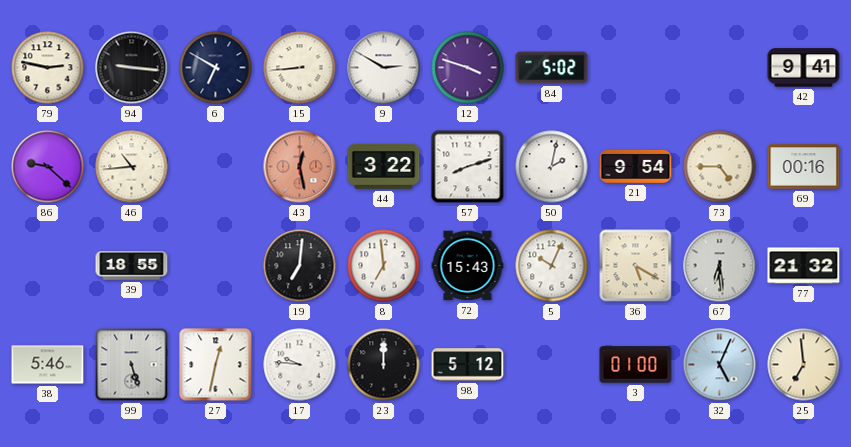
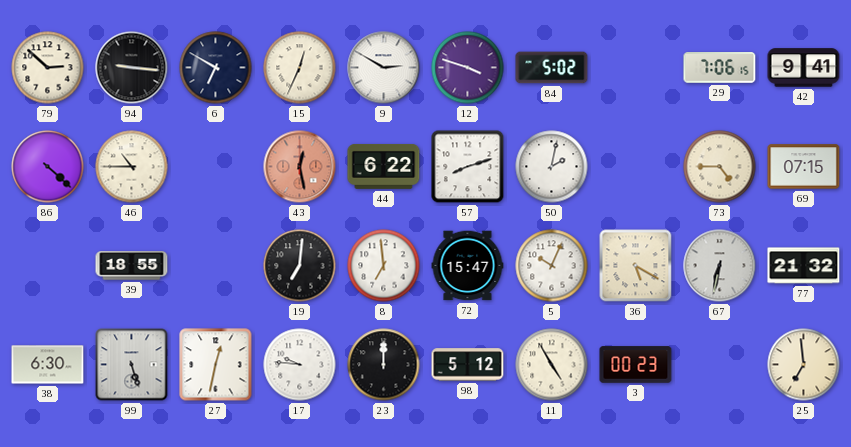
79: 2:47 -> 2:52 (48, 68)
15: 8:44 -> 12:34 (300, 68)
29: none -> 7:06 (720, 68)
86: 9:22 -> 4:22 (48, 167)
46: 10:44 -> 10:45 (132, 167)
44: 3:22 -> 6:22 (384, 166)
21: 9:54 -> none (636, 166)
69: 00:16 -> 07:15 (804, 167)
72: 15:43 -> 15:47 (468, 266)
67: 6:29 -> 6:32 (720, 266)
38: 5:46 -> 6:30 (48, 365)
11: none -> 4:55 (552, 365)
3: 01:00 -> 00:23 (636, 365)
32: 5:04 -> none (720, 365)
